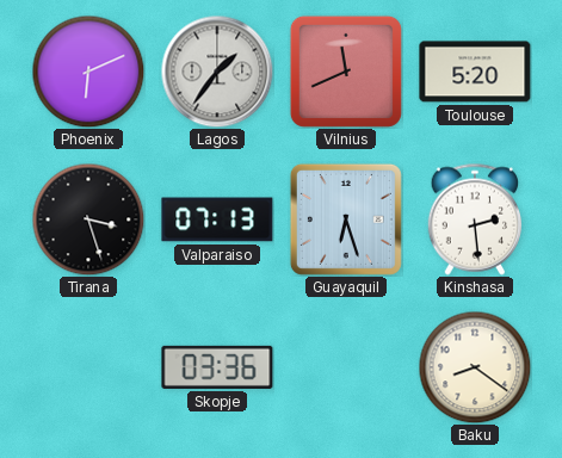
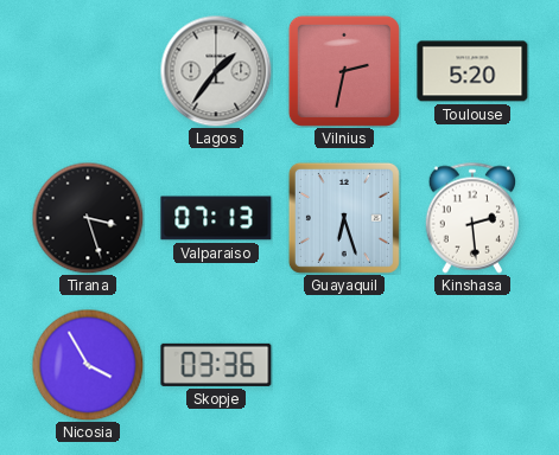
Phoenix: 6:11 -> none (88, 72)
Vilnius: 11:41 -> 2:32 (344, 71)
Nicosia: none -> 3:55 (88, 365)
Baku: 8:21 -> none (475, 367)
